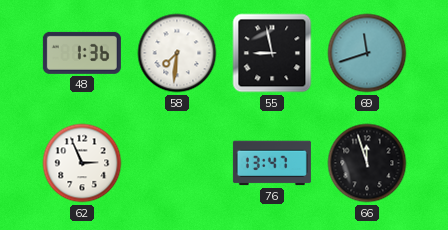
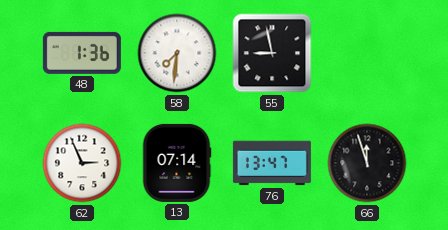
69: 11:42 -> none (367, 53)
13: none -> 07:14 (177, 163)
